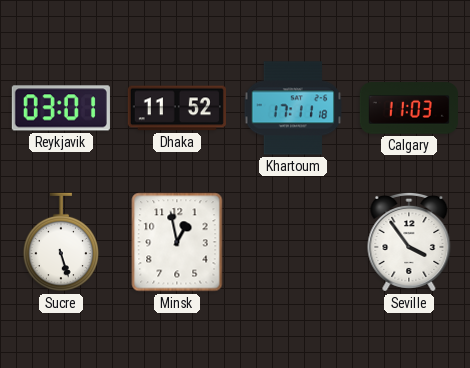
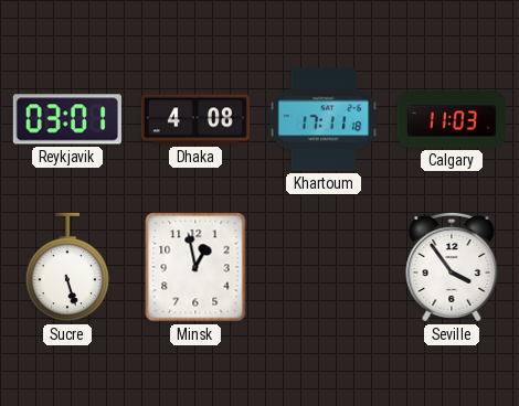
Dhaka: 11:52 -> 4:08 (195, 119)
